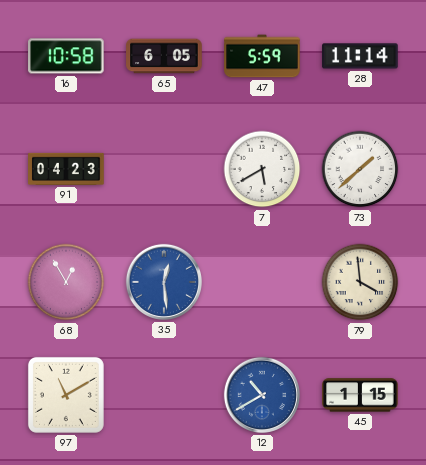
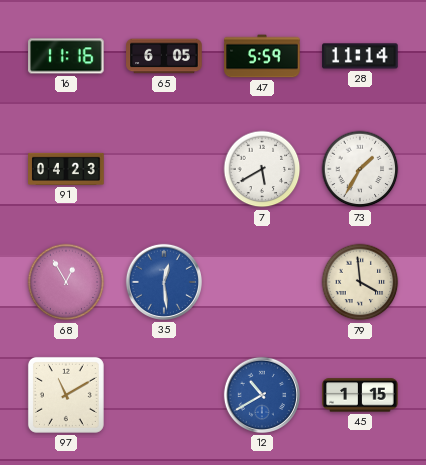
16: 10:58 -> 11:16 (66, 56)
73: 1:38 -> 1:35 (360, 169)
